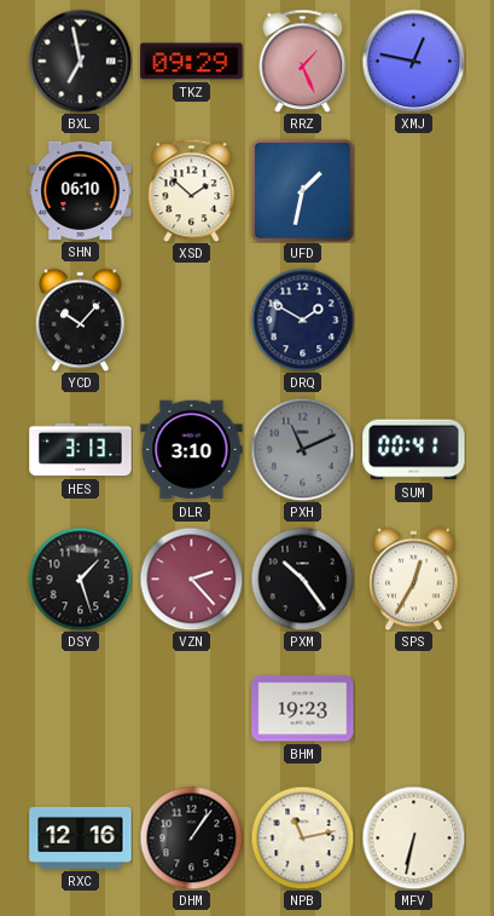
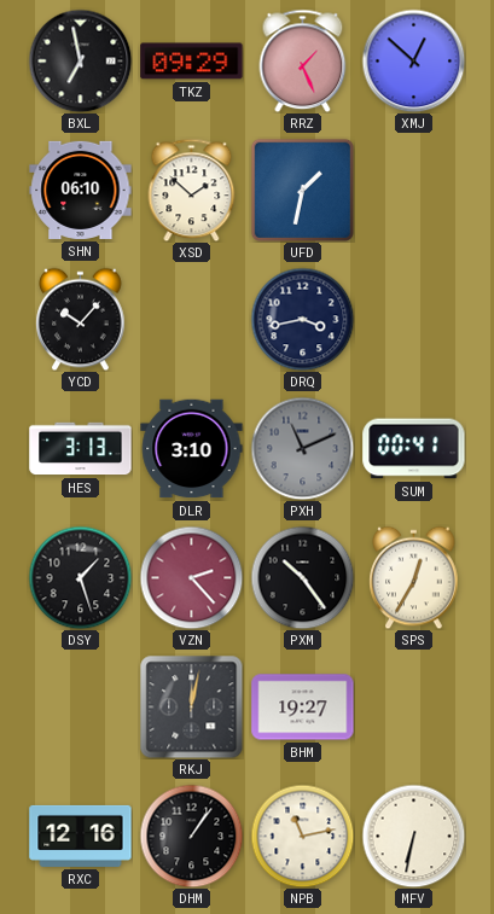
XMJ: 12:47 -> 12:52 (413, 60)
DRQ: 1:50 -> 3:43 (302, 319)
RKJ: none -> 12:02 (191, 706)
BHM: 19:23 -> 19:27 (303, 708)
